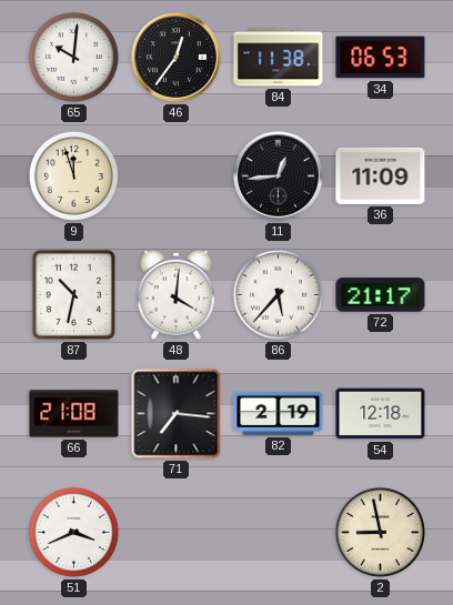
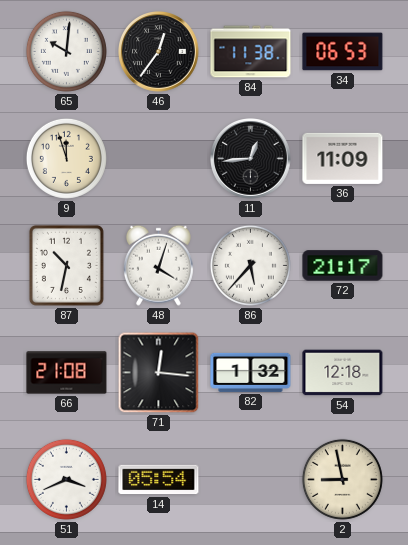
48: 4:01 -> 4:03 (158, 265)
71: 7:16 -> 12:16 (159, 373)
82: 2:19 -> 1:32 (251, 372)
14: none -> 05:54 (159, 480)
